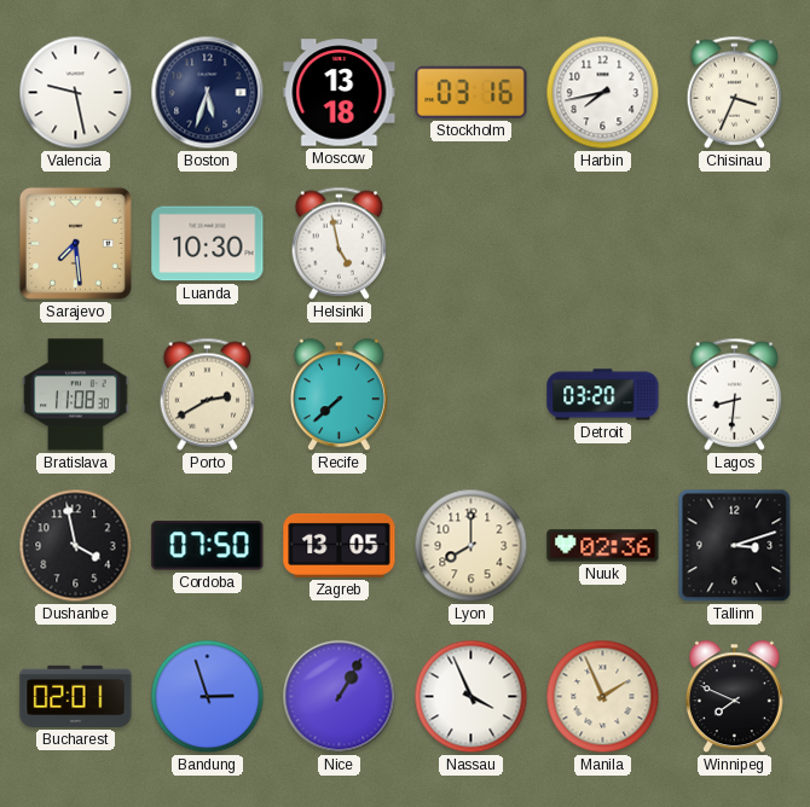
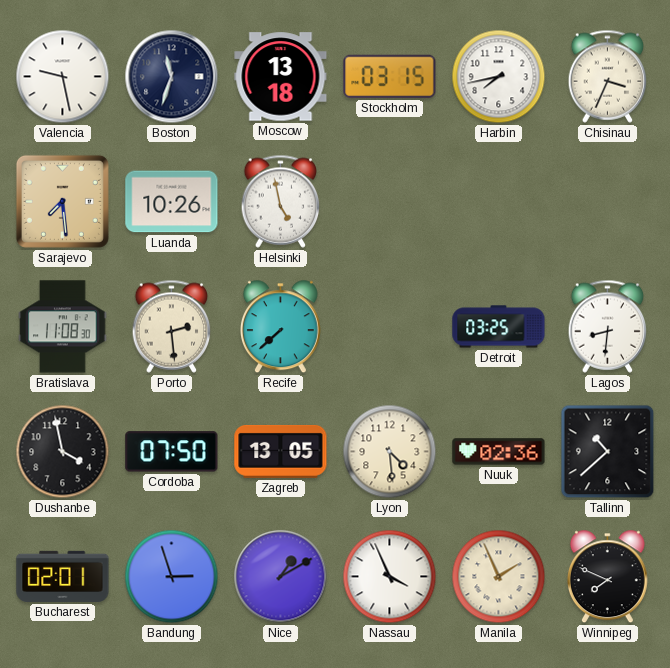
Boston: 5:33 -> 11:33 (172, 77)
Stockholm: 03:16 -> 03:15 (390, 76)
Luanda: 10:30 -> 10:26 (172, 202)
Porto: 2:40 -> 2:29 (172, 326)
Detroit: 03:20 -> 03:25 (499, 327)
Lyon: 8:00 -> 4:29 (390, 452)
Tallinn: 3:12 -> 10:38 (608, 452)
Nice: 1:05 -> 1:10 (281, 577)
